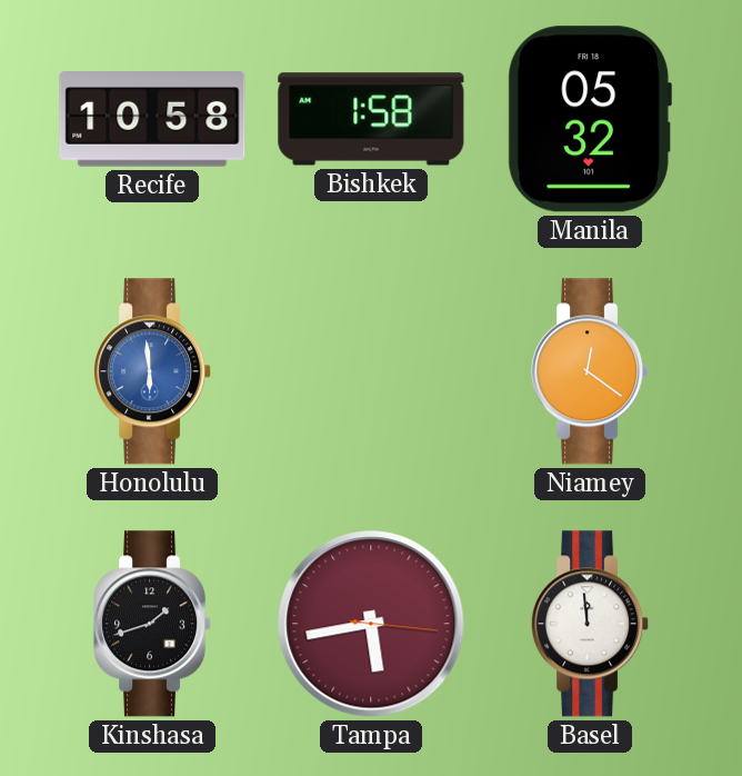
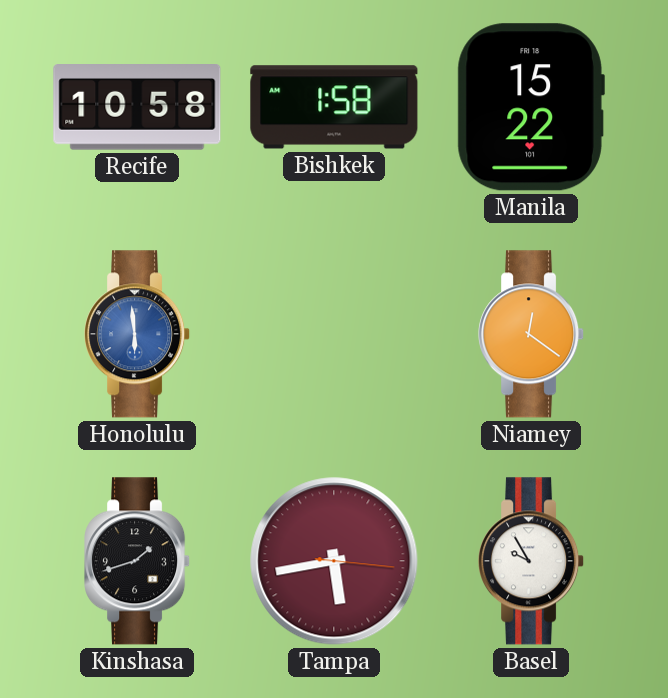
Manila: 05:32 -> 15:22 (531, 107)
Basel: 11:59 -> 9:55 (532, 561)
